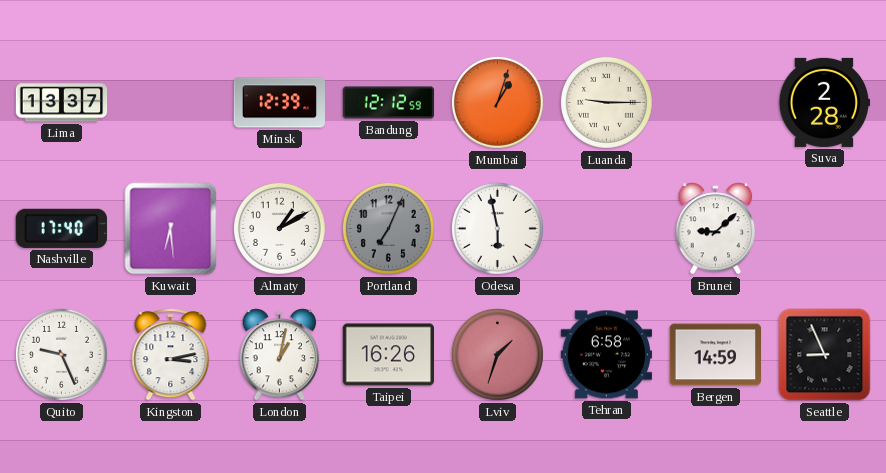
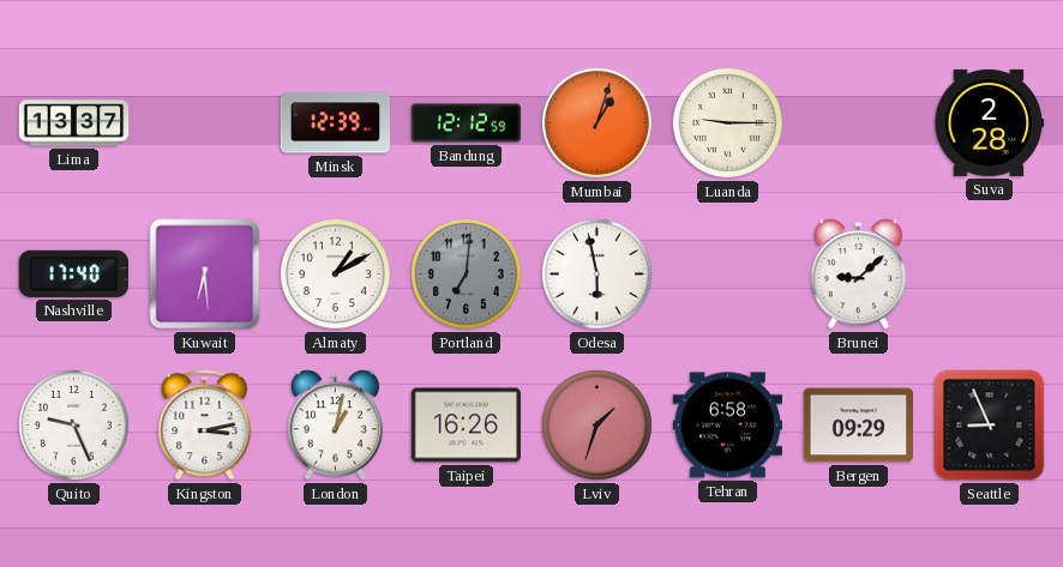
Portland: 7:04 -> 7:01 (466, 273)
Bergen: 14:59 -> 09:29 (859, 426)
